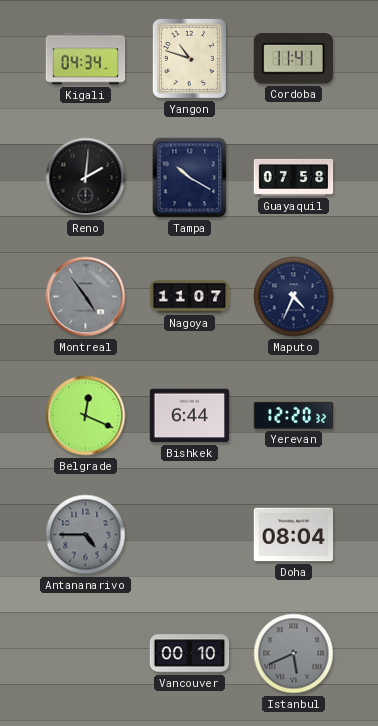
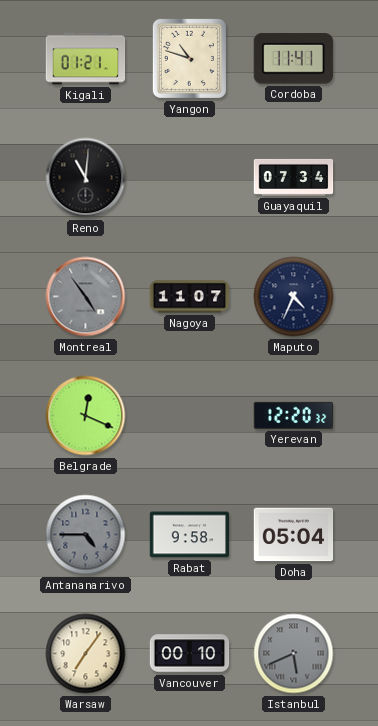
Kigali: 04:34 -> 01:21 (86, 59)
Reno: 2:01 -> 11:01 (86, 178)
Tampa: 10:20 -> none (190, 178)
Guayaquil: 07:58 -> 07:34 (294, 177)
Bishkek: 6:44 -> none (190, 416)
Rabat: none -> 9:58 (190, 535)
Doha: 08:04 -> 05:04 (294, 535)
Warsaw: none -> 7:06 (86, 654)
